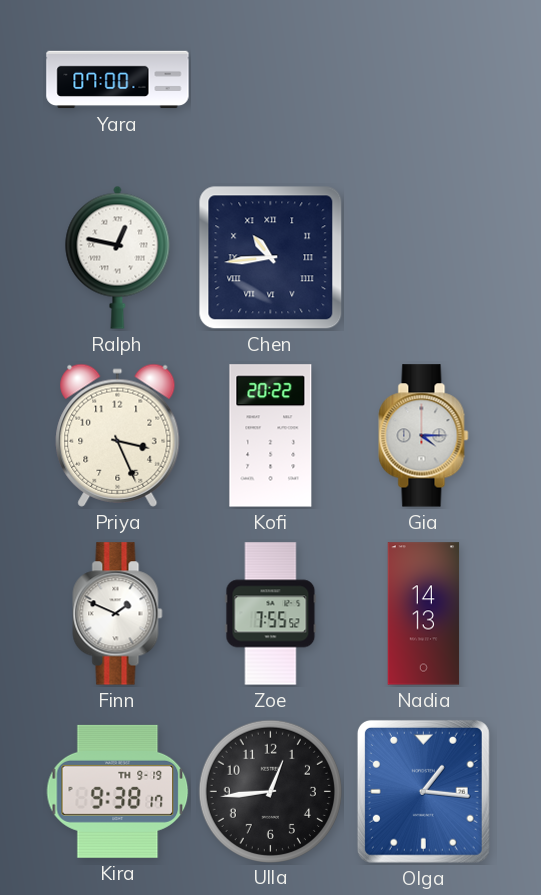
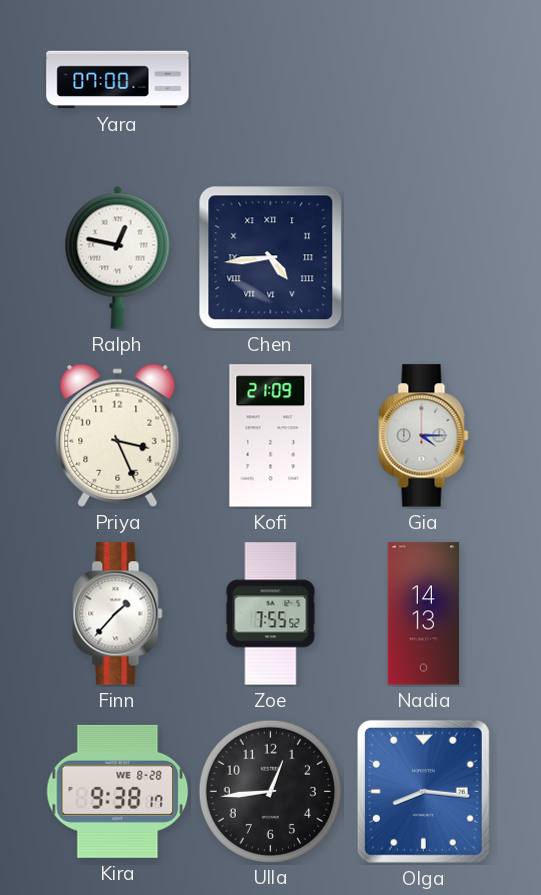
Chen: 10:44 -> 4:44 (271, 258)
Kofi: 20:22 -> 21:09 (271, 436)
Finn: 1:49 -> 1:37 (118, 614)
Kira date: TH 9-19 -> WE 8-28 (118, 791)
Olga: 1:16 -> 8:16 (423, 791)
